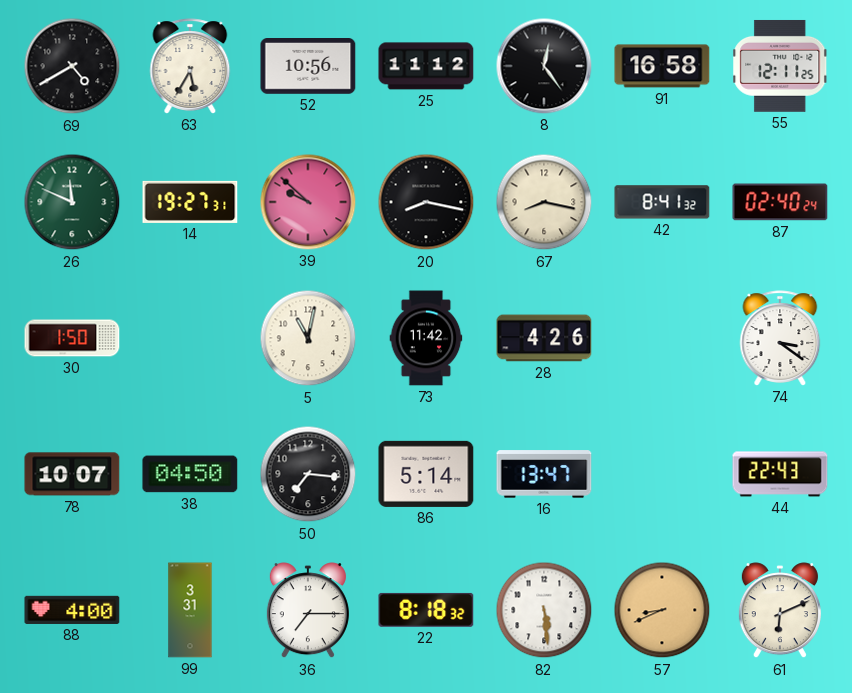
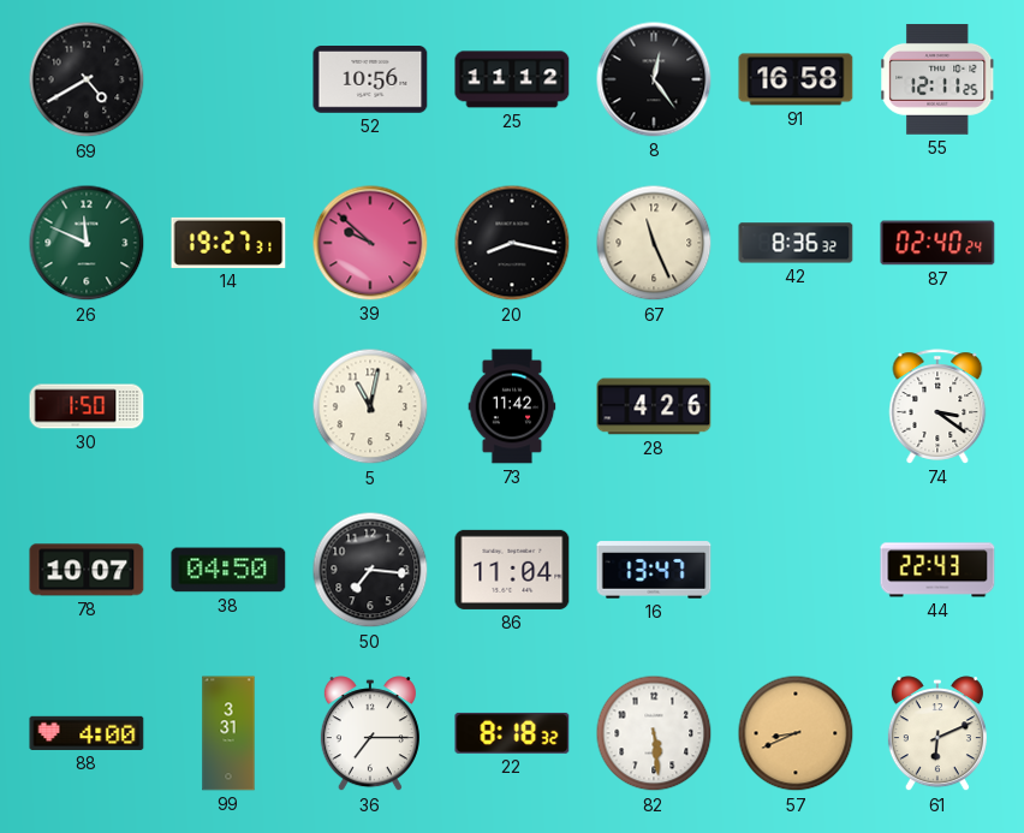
63: 5:35 -> none (190, 66)
67: 8:17 -> 11:26 (654, 243)
42: 8:41 -> 8:36 (796, 243)
86: 5:14 -> 11:04 (512, 570)
